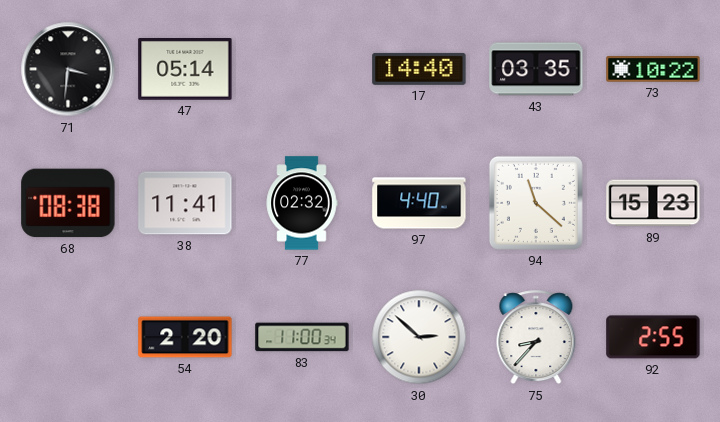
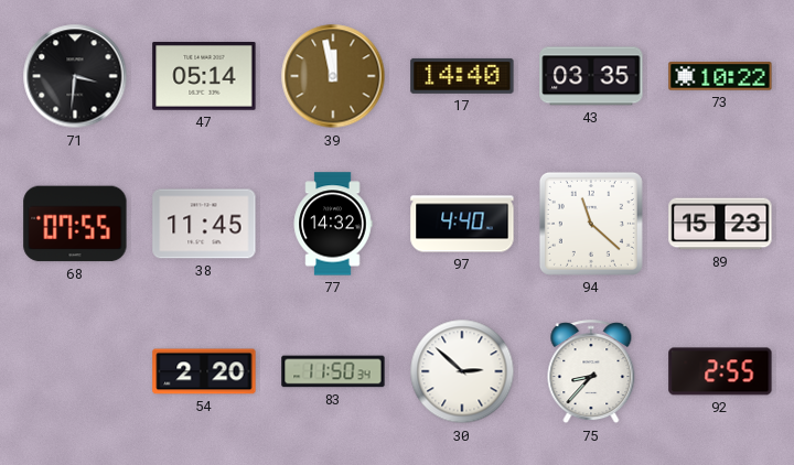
39: none -> 11:58 (333, 76)
68: 08:38 -> 07:55 (75, 224)
38: 11:41 -> 11:45 (204, 224)
77: 02:32 -> 14:32 (333, 224)
83: 11:00 -> 11:50 (333, 371)
